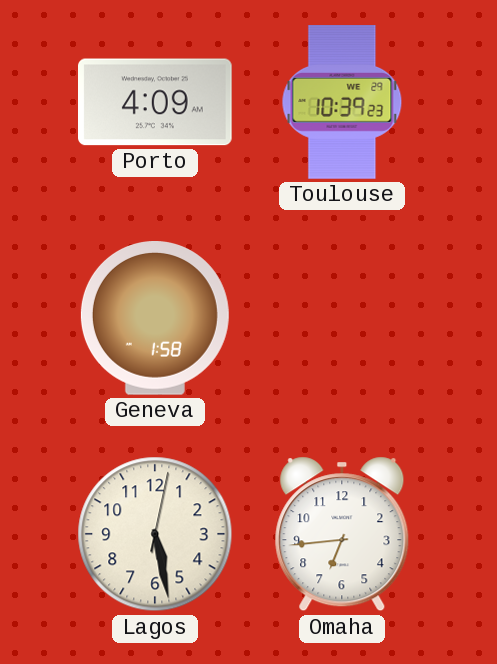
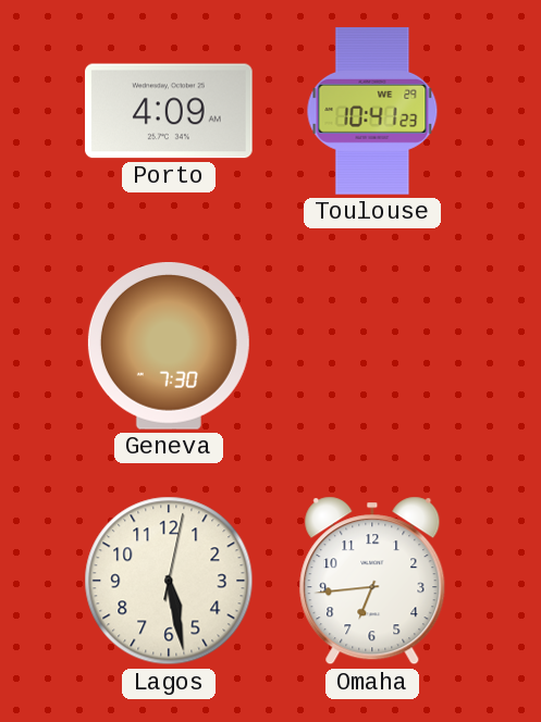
Toulouse: 10:39 -> 10:41 (372, 111)
Geneva: 1:58 -> 7:30 (169, 347)
